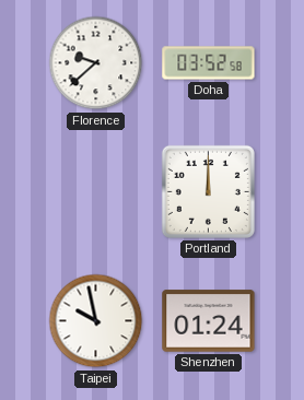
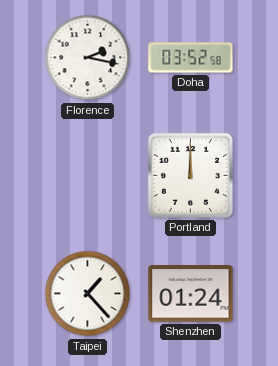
Florence: 9:38 -> 2:17 (88, 58)
Taipei: 9:58 -> 1:23 (88, 294)
